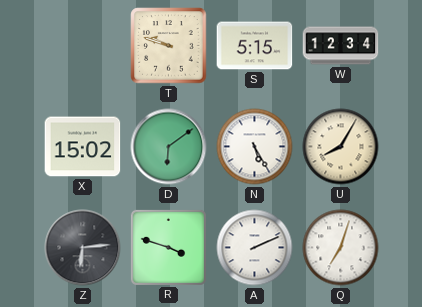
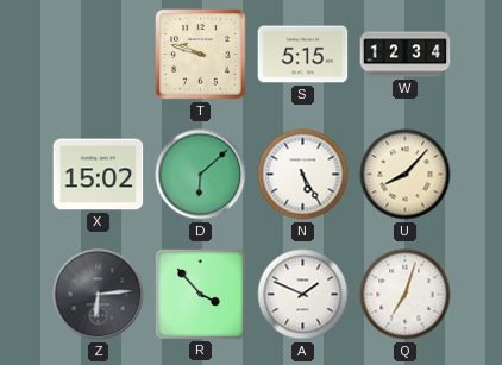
D: 6:09 -> 6:08 (201, 175)
U: 8:05 -> 8:07 (406, 175)
R: 3:48 -> 3:53 (200, 294)
A: 2:11 -> 1:49 (303, 295)
